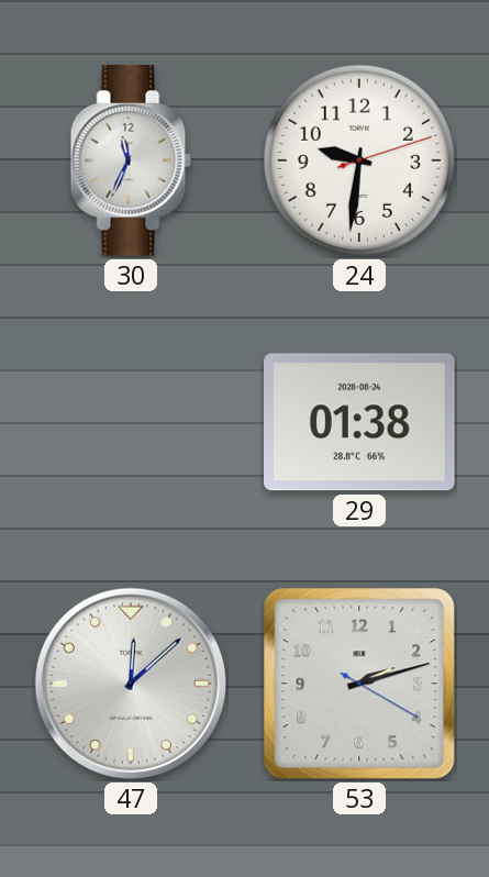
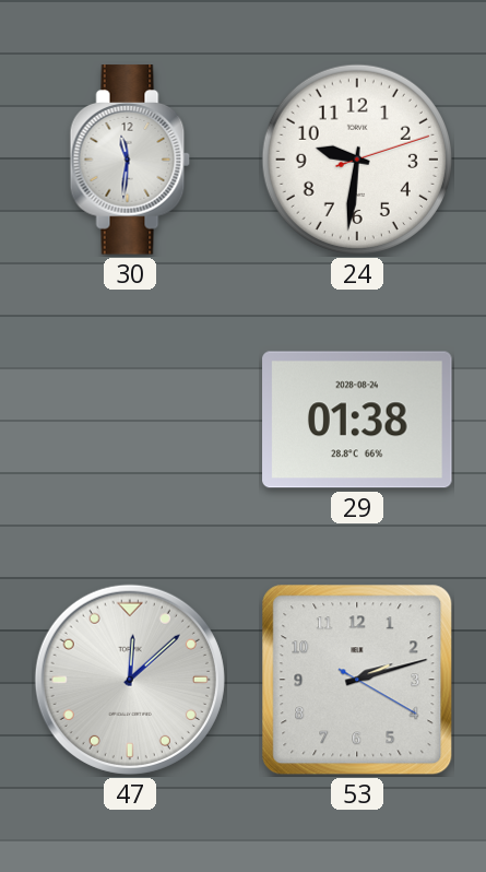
30: 11:34 -> 11:31 (130, 160)
